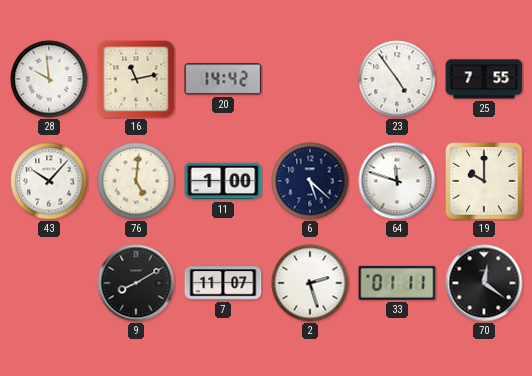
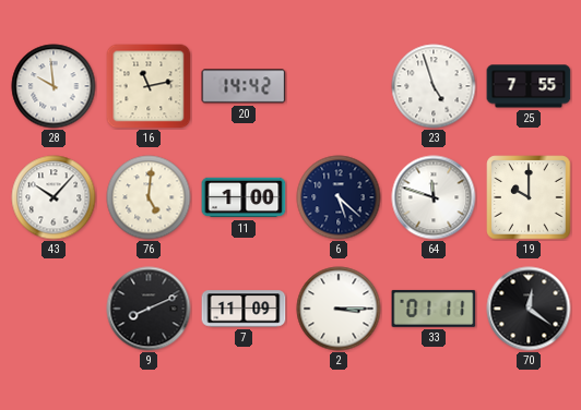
23: 4:54 -> 4:57 (434, 86)
9: 8:10 -> 8:11 (149, 309)
7: 11:07 -> 11:09 (244, 309)
2: 2:27 -> 3:15 (339, 309)
